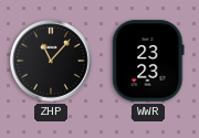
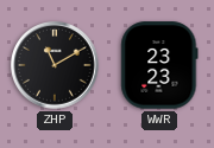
ZHP: 11:07 -> 11:10 (56, 66)
